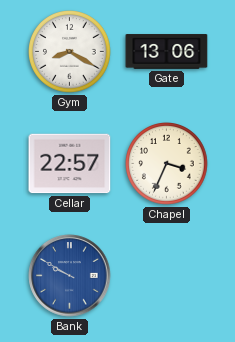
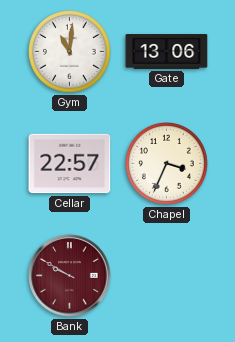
Gym: 8:20 -> 11:01 (70, 52)
Bank dial: blue -> burgundy (70, 276)
